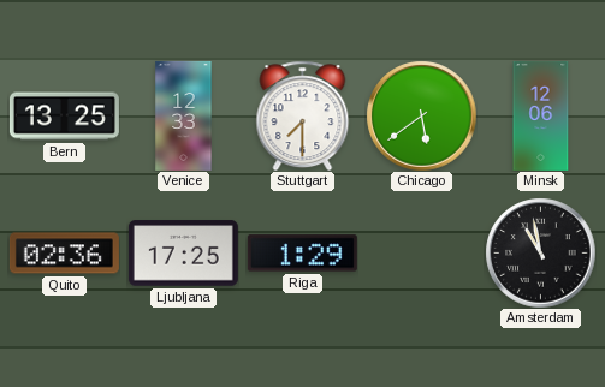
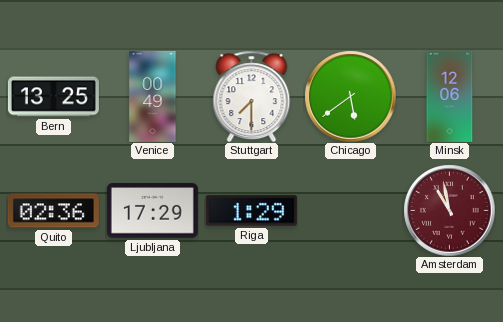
Venice: 12:33 -> 00:49 (153, 96)
Ljubljana: 17:25 -> 17:29 (152, 211)
Amsterdam dial: black -> burgundy (449, 210)
